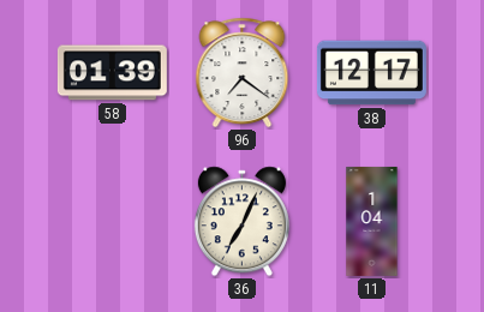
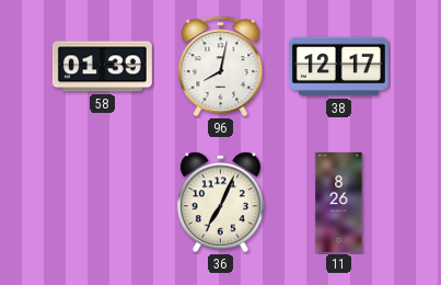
96: 7:21 -> 8:02 (221, 67)
11: 1:04 -> 8:26 (339, 202)
